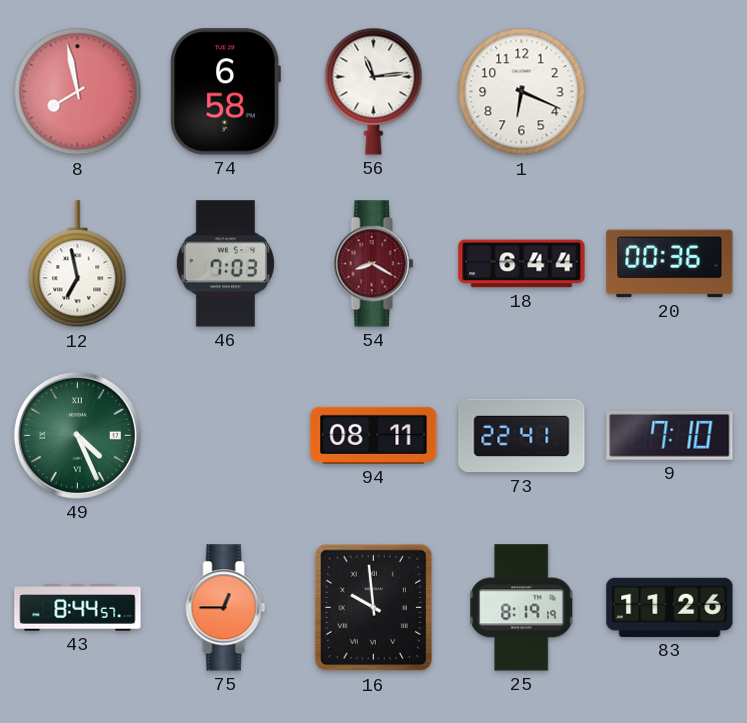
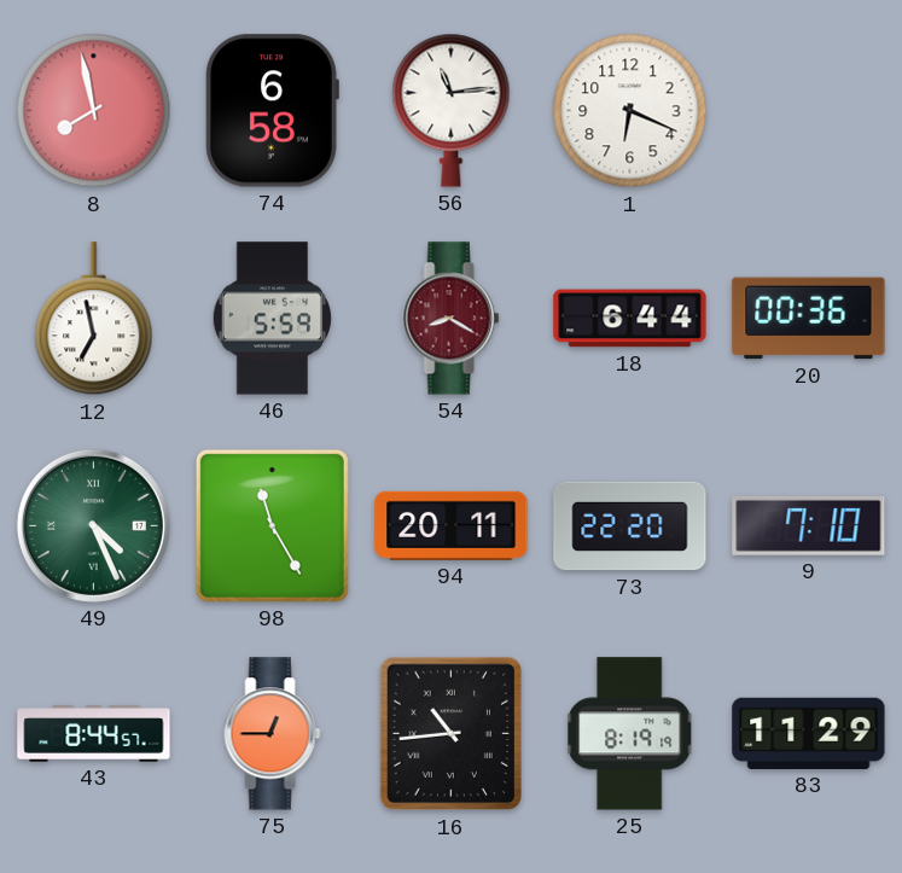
46: 7:03 -> 5:59 (272, 319)
98: none -> 11:25 (272, 525)
94: 08:11 -> 20:11 (452, 525)
73: 22:41 -> 22:20 (630, 526)
16: 9:59 -> 10:44 (452, 734)
83: 11:26 -> 11:29 (809, 733)
